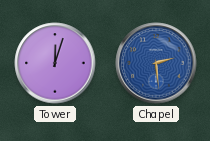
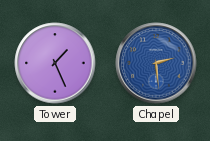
Tower: 12:03 -> 1:26 (55, 63)
